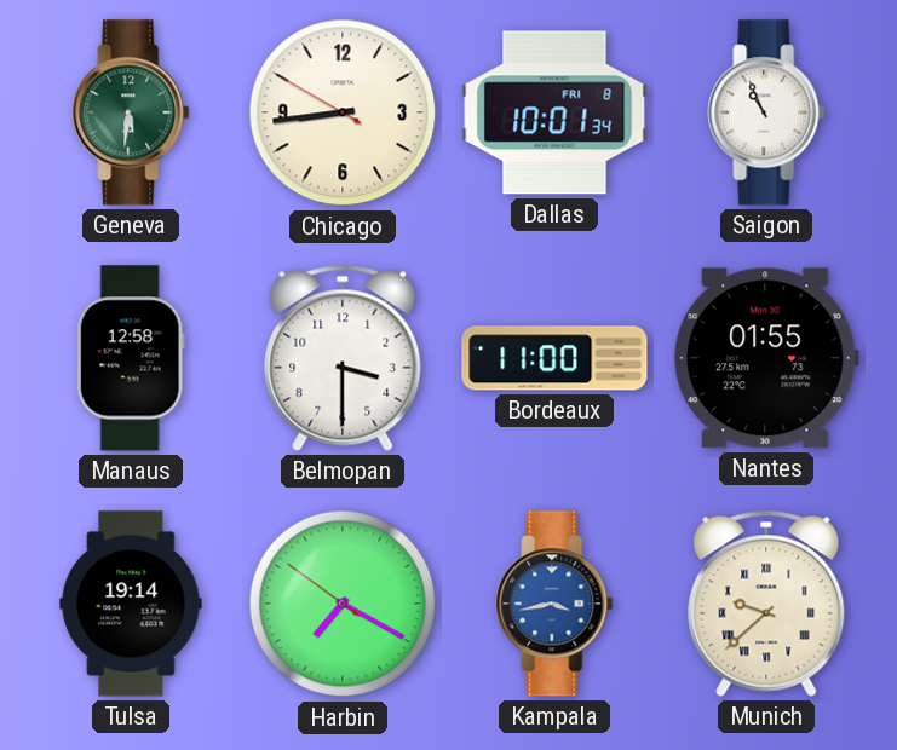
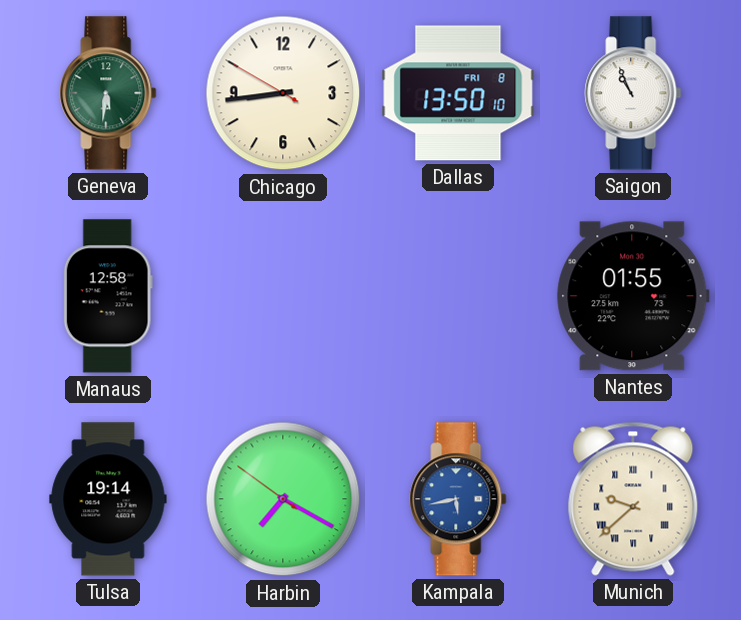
Dallas: 10:01 -> 13:50 (458, 93)
Belmopan: 3:30 -> none (343, 358)
Bordeaux: 11:00 -> none (554, 358)
Kampala: 3:43 -> 5:43 (458, 499)
